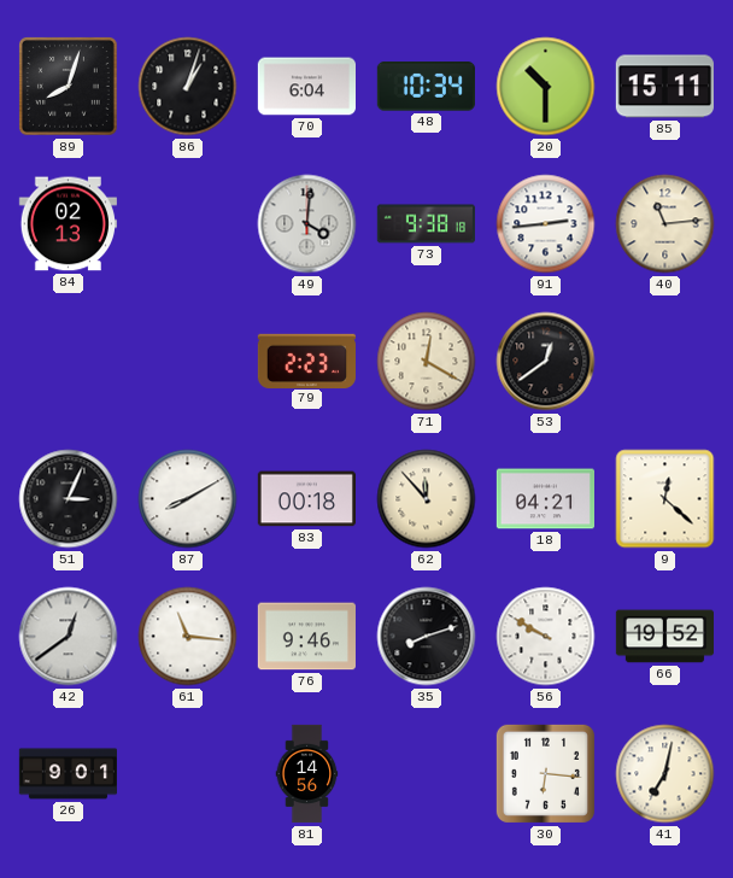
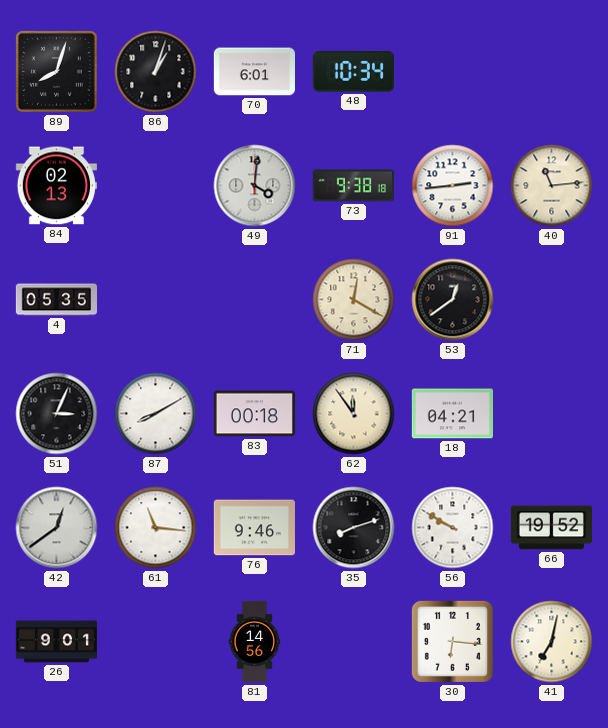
70: 6:04 -> 6:01 (254, 72)
20: 10:30 -> none (546, 87)
85: 15:11 -> none (664, 87)
4: none -> 05:35 (56, 300)
79: 2:23 -> none (306, 361)
62: 11:53 -> 11:54 (354, 414)
9: 12:22 -> none (665, 499)
